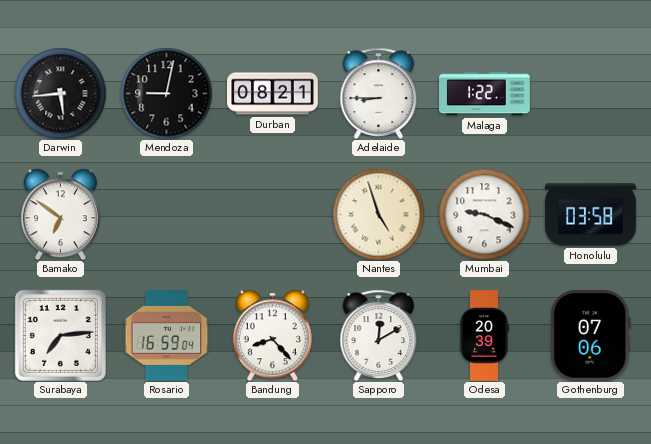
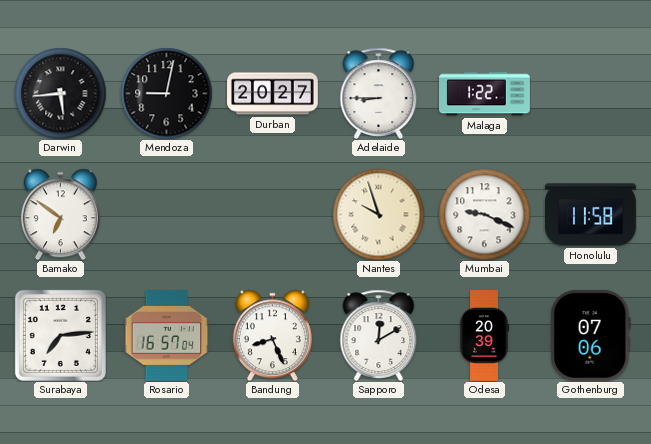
Durban: 08:21 -> 20:27 (273, 94)
Nantes: 4:57 -> 9:57 (378, 214)
Honolulu: 03:58 -> 11:58 (591, 215)
Rosario: 16:59 -> 16:57 (167, 336)
Bandung: 8:23 -> 8:26 (272, 335)
